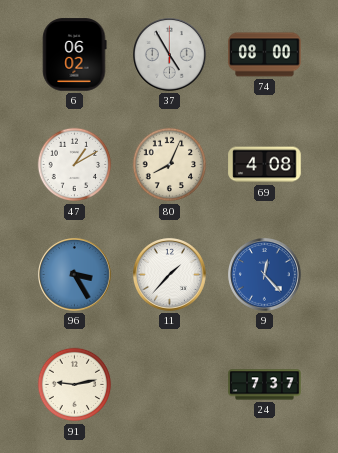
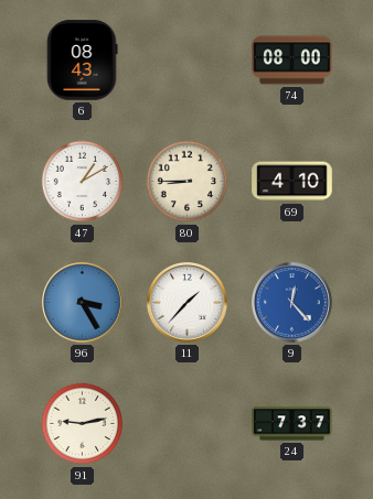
6: 06:02 -> 08:43 (83, 61)
37: 4:55 -> none (170, 55)
80: 8:04 -> 8:45 (188, 182)
69: 4:08 -> 4:10 (292, 182)
